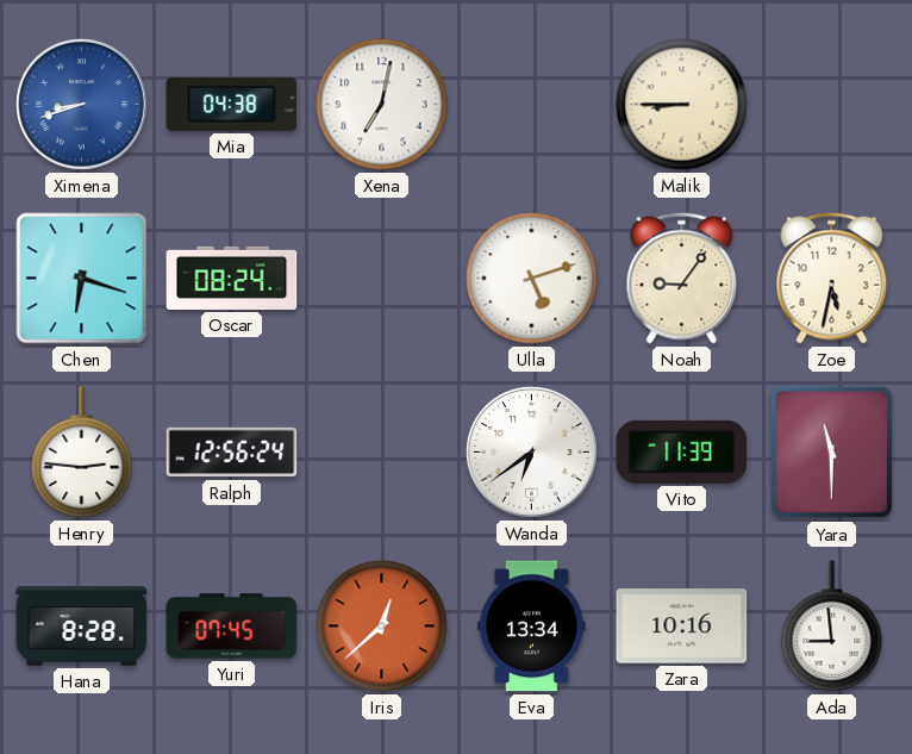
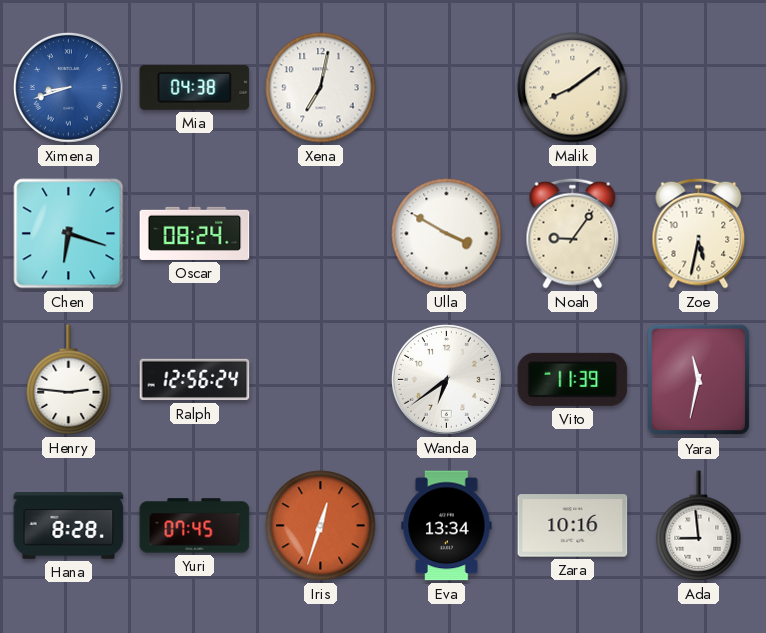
Malik: 8:45 -> 8:09 (573, 88)
Ulla: 5:12 -> 3:50 (447, 234)
Yara: 11:30 -> 11:32 (699, 380)
Iris: 12:38 -> 12:33 (321, 526)
